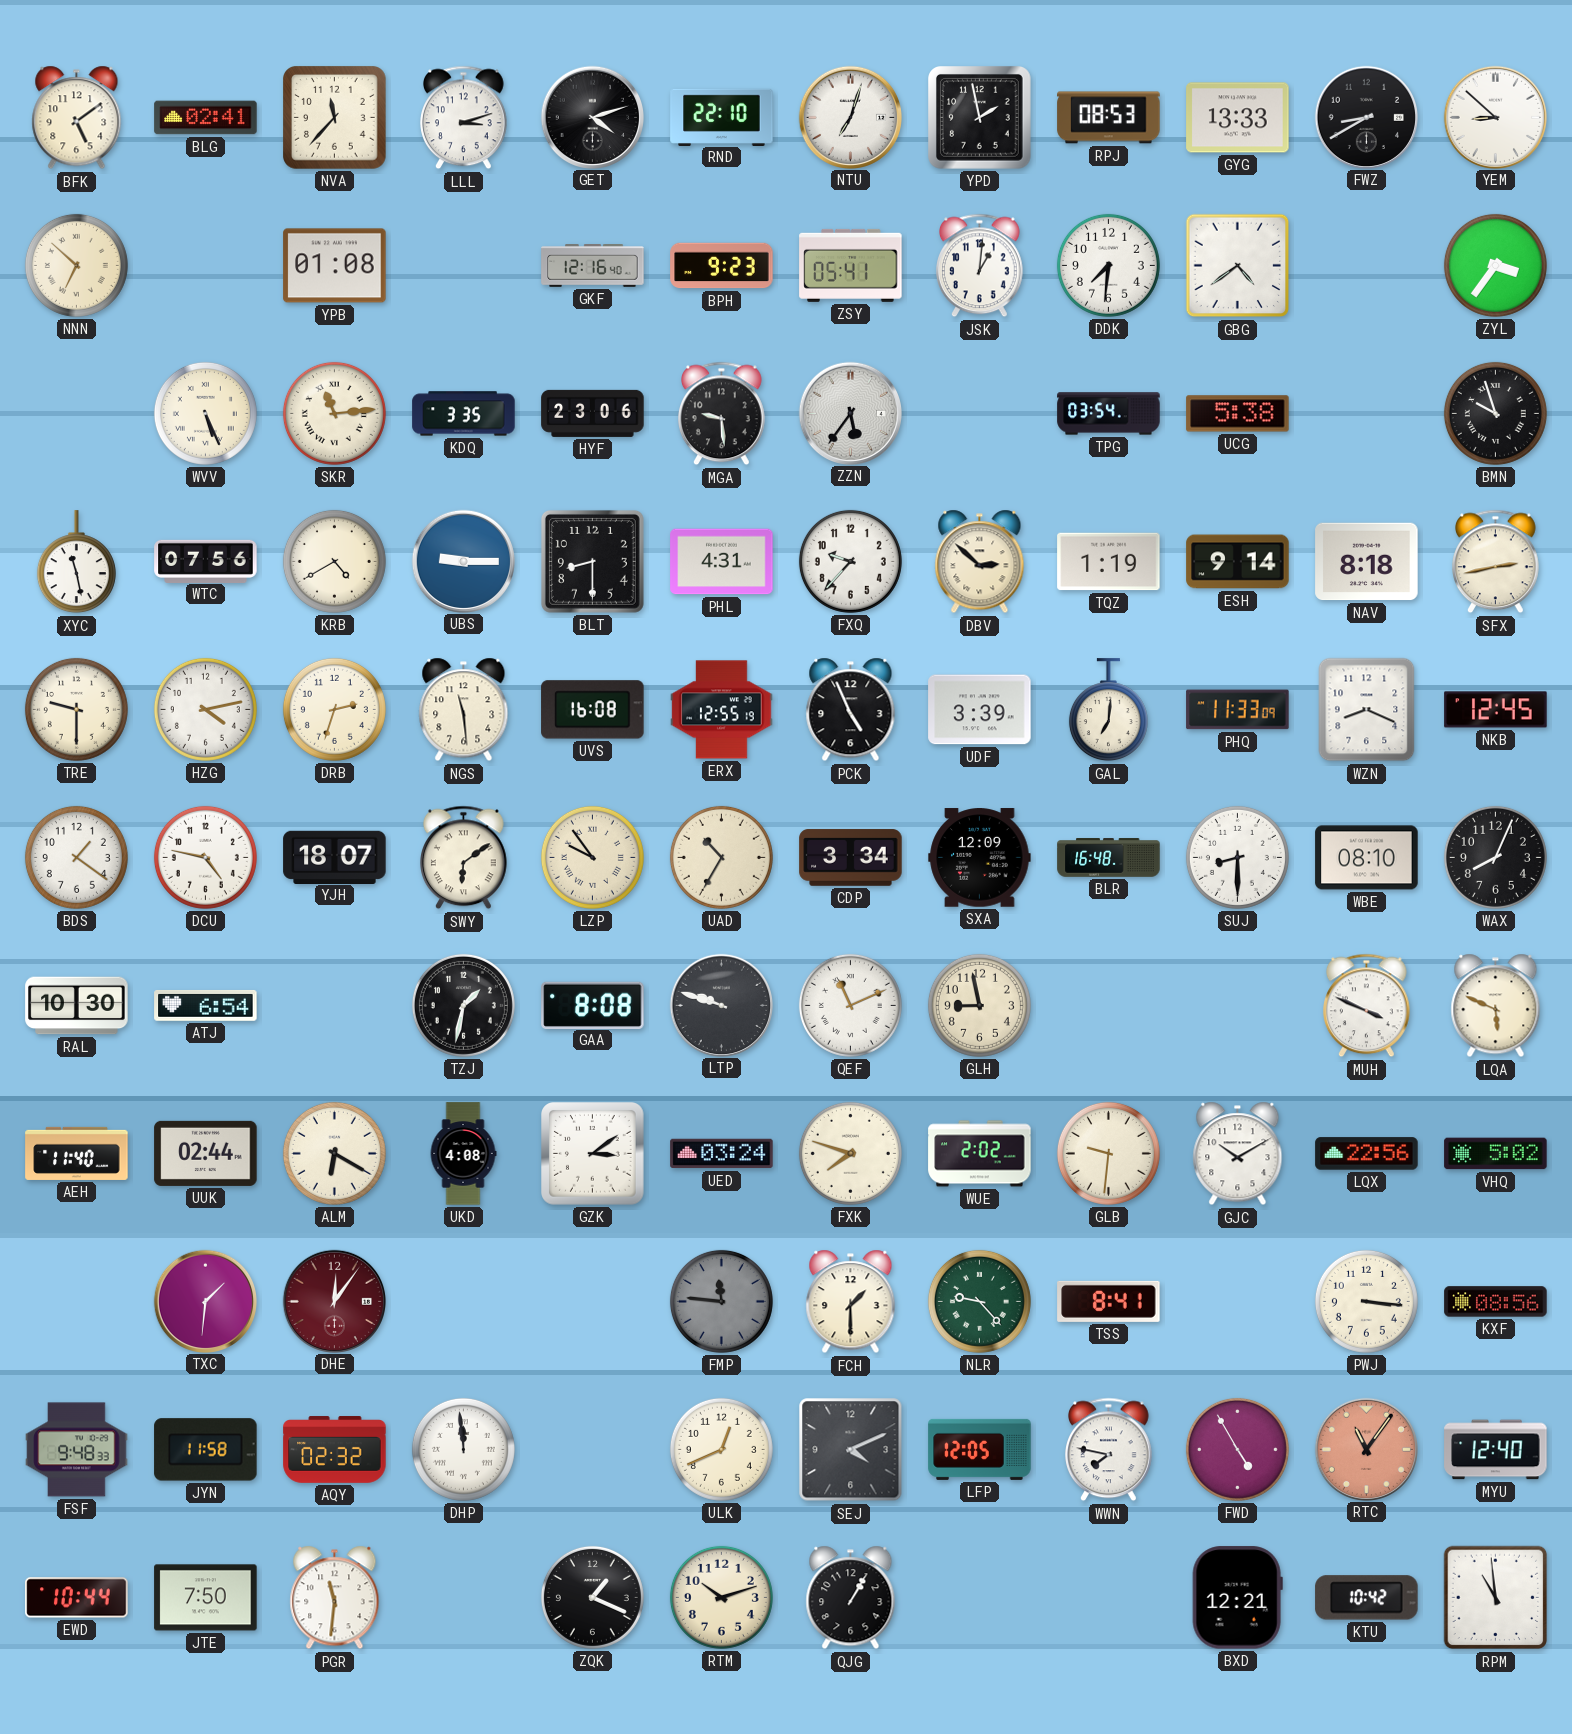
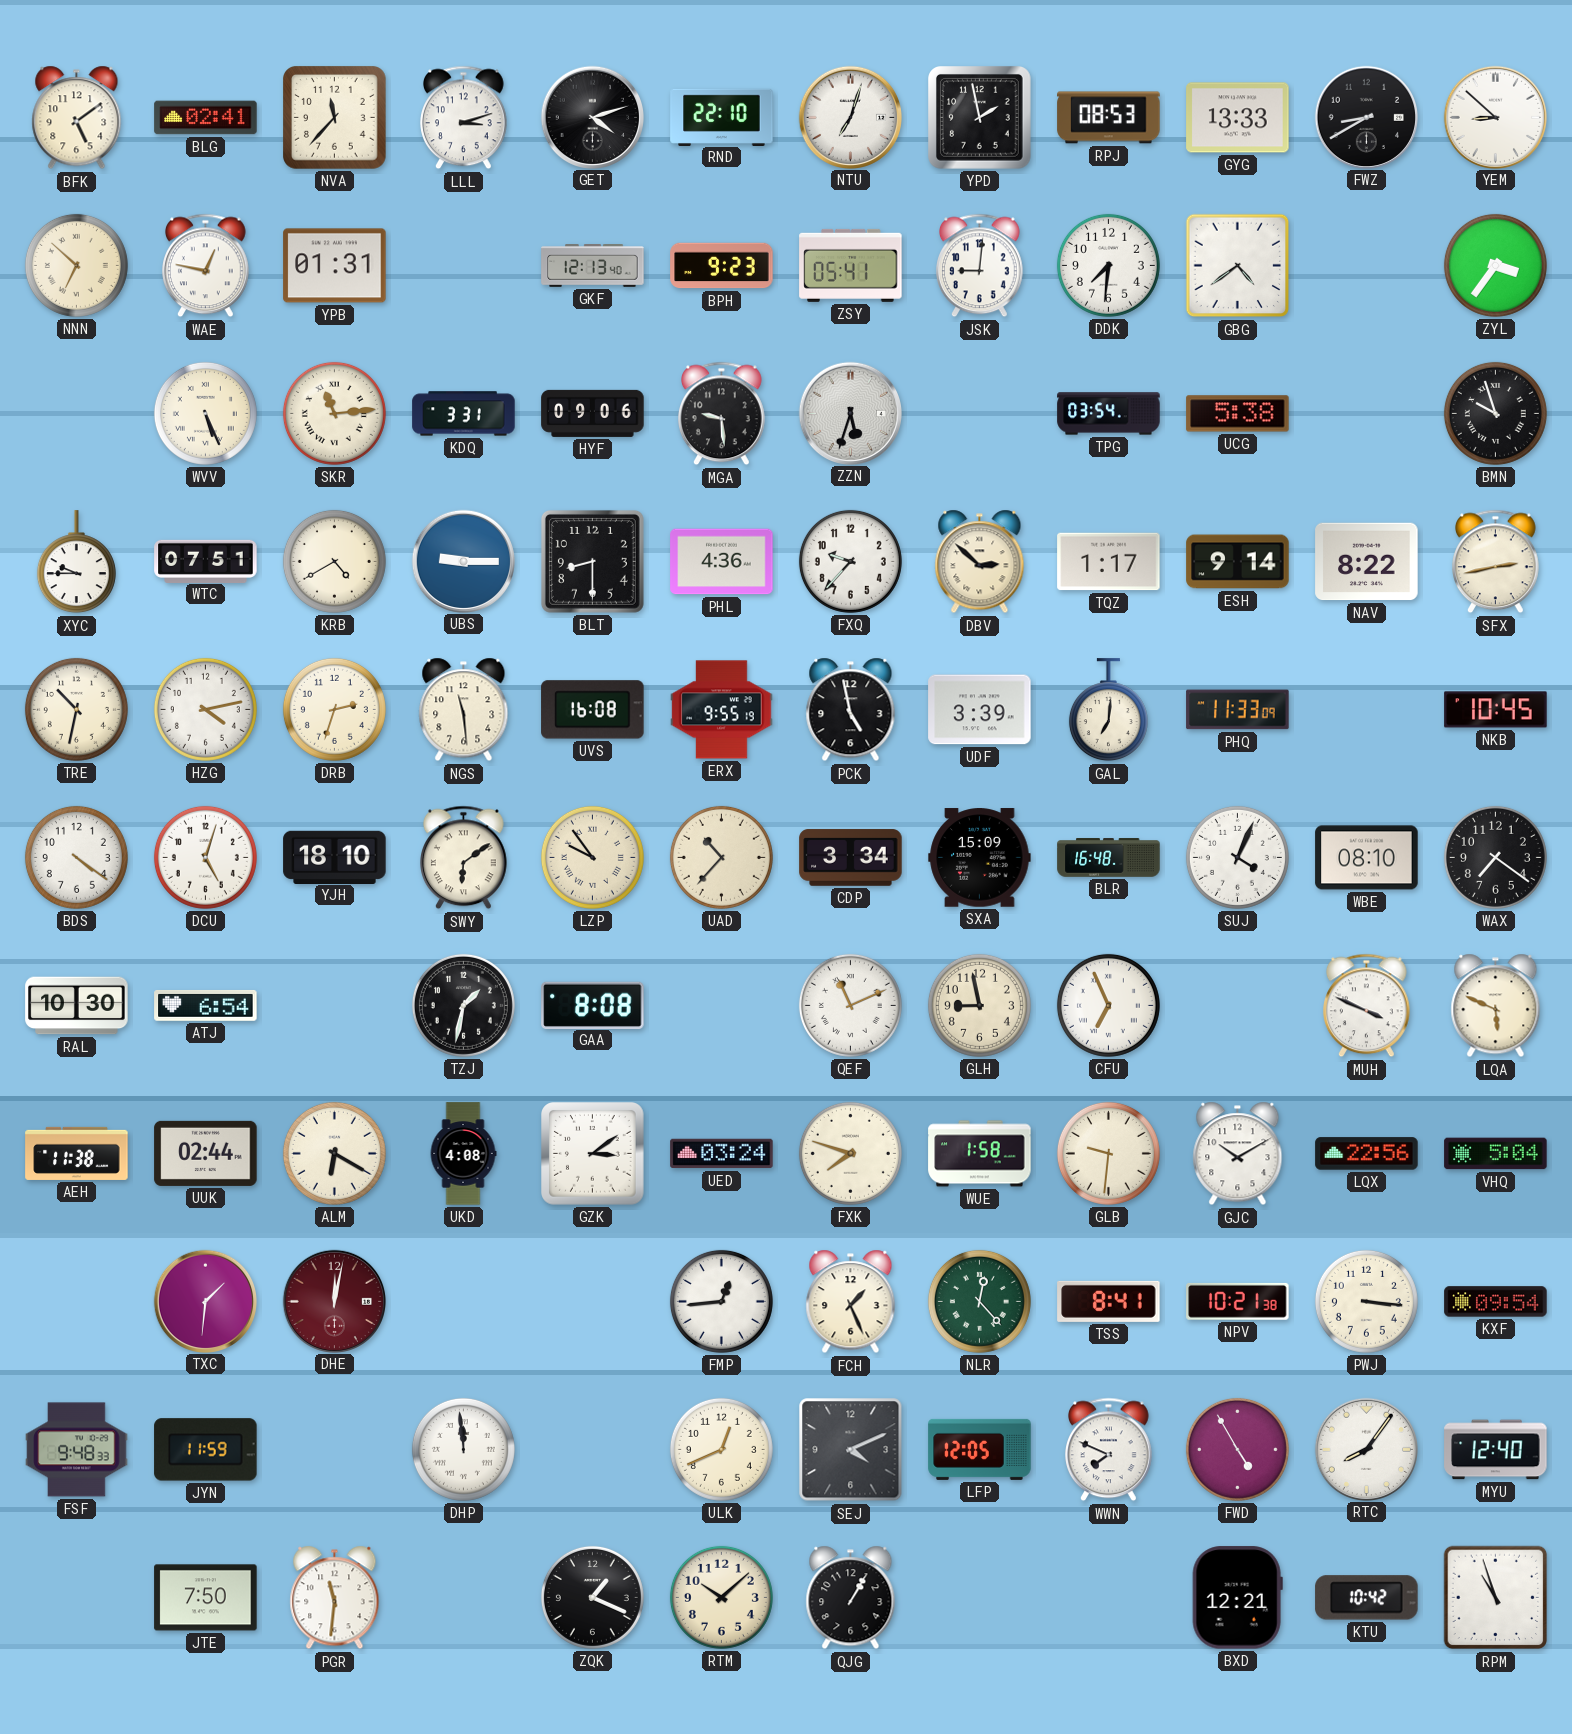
WAE: none -> 12:47 (206, 266)
YPB: 01:08 -> 01:31 (335, 266)
GKF: 12:16 -> 12:13 (593, 266)
JSK: 1:01 -> 9:01 (980, 266)
KDQ: 3:35 -> 3:31 (464, 414)
HYF: 23:06 -> 09:06 (593, 413)
ZZN: 5:36 -> 5:33 (850, 413)
XYC: 11:28 -> 9:45 (76, 562)
WTC: 07:56 -> 07:51 (206, 561)
PHL: 4:31 -> 4:36 (722, 562)
TQZ: 1:19 -> 1:17 (1109, 562)
NAV: 8:18 -> 8:22 (1367, 562)
TRE: 9:30 -> 10:32 (76, 709)
ERX: 12:55 -> 9:55 (722, 710)
PCK: 4:56 -> 4:58 (851, 710)
WZN: 8:19 -> none (1367, 710)
NKB: 12:45 -> 10:45 (1496, 710)
BDS: 1:21 -> 4:21 (76, 857)
DCU: 4:47 -> 5:03 (205, 857)
YJH: 18:07 -> 18:10 (335, 857)
UAD: 10:35 -> 10:37 (721, 857)
SXA: 12:09 -> 15:09 (980, 858)
SUJ: 8:30 -> 4:04 (1237, 857)
WAX: 8:04 -> 7:21 (1495, 857)
LTP: 9:48 -> none (721, 1005)
CFU: none -> 6:56 (1108, 1005)
AEH: 11:40 -> 11:38 (77, 1153)
WUE: 2:02 -> 1:58 (980, 1154)
VHQ: 5:02 -> 5:04 (1496, 1154)
DHE: 12:06 -> 12:02 (334, 1301)
FMP: 11:46 -> 12:44 (721, 1301)
FMP dial: grey -> white (721, 1301)
FCH: 1:30 -> 1:26 (851, 1302)
NLR: 9:23 -> 12:23 (979, 1301)
NPV: none -> 10:21 (1238, 1301)
KXF: 08:56 -> 09:54 (1496, 1302)
JYN: 11:58 -> 11:59 (206, 1450)
AQY: 02:32 -> none (335, 1450)
WWN: 7:47 -> 7:49 (1109, 1450)
RTC: 11:06 -> 8:06 (1366, 1449)
RTC dial: salmon -> white (1366, 1449)
EWD: 10:44 -> none (77, 1598)
RTM: 10:12 -> 10:08 (721, 1597)
RPM: 10:59 -> 10:57 (1496, 1598)
